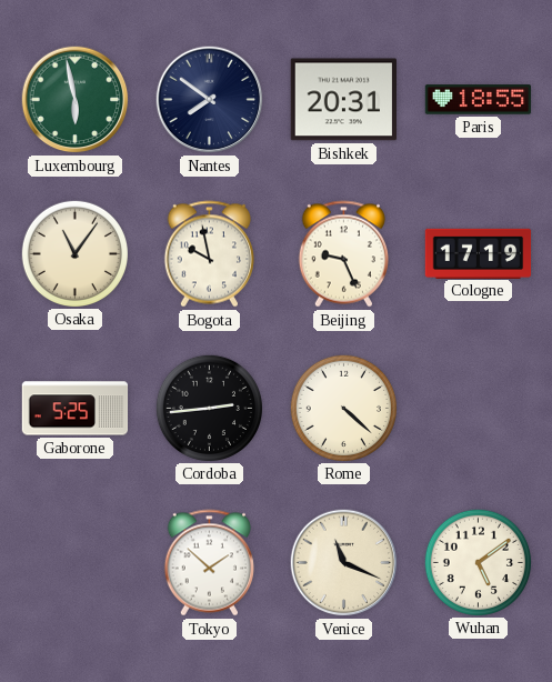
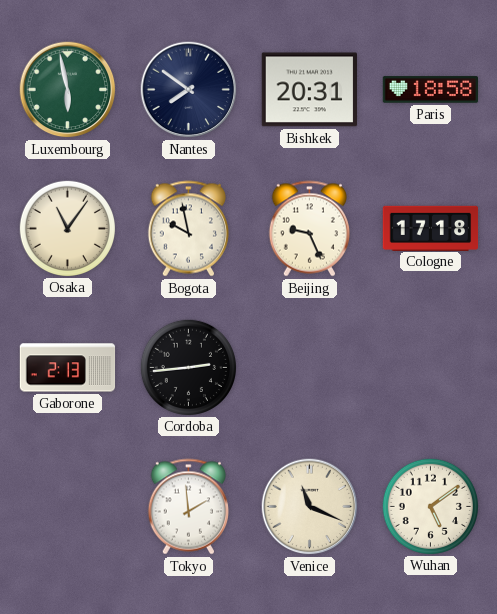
Paris: 18:55 -> 18:58 (431, 90)
Cologne: 17:19 -> 17:18 (431, 228)
Gaborone: 5:25 -> 2:13 (68, 368)
Rome: 4:22 -> none (343, 408)
Tokyo: 1:52 -> 1:59 (188, 507)
